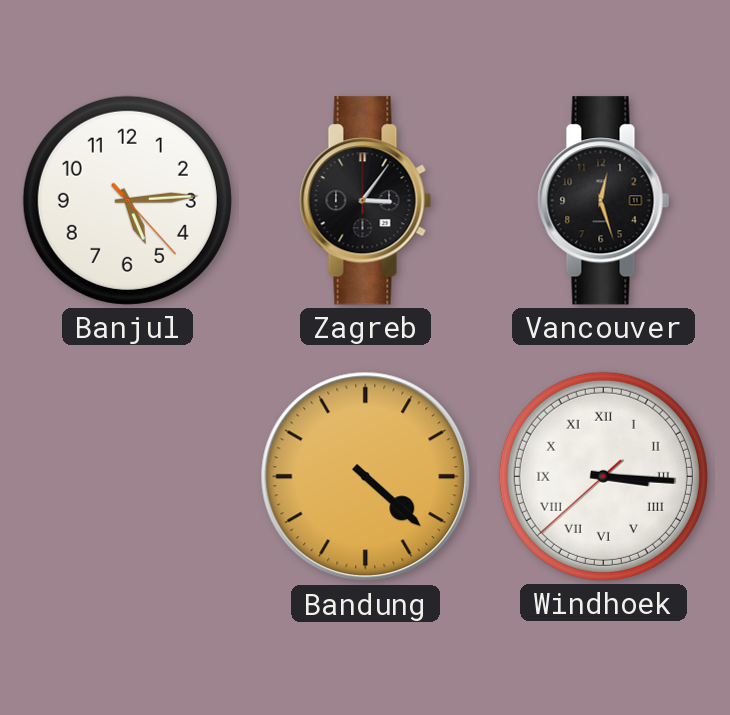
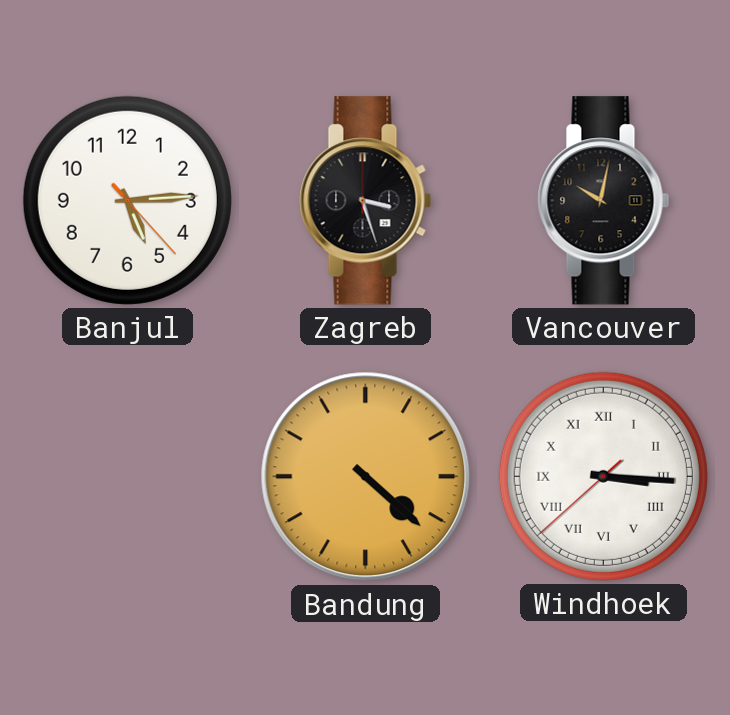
Zagreb: 3:06 -> 3:27 (366, 201)
Vancouver: 12:27 -> 10:02 (604, 201)
